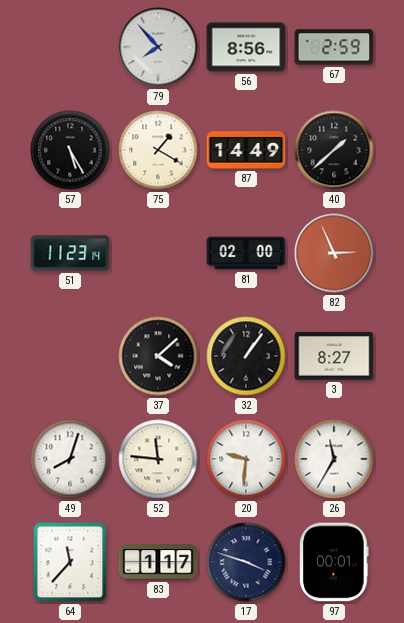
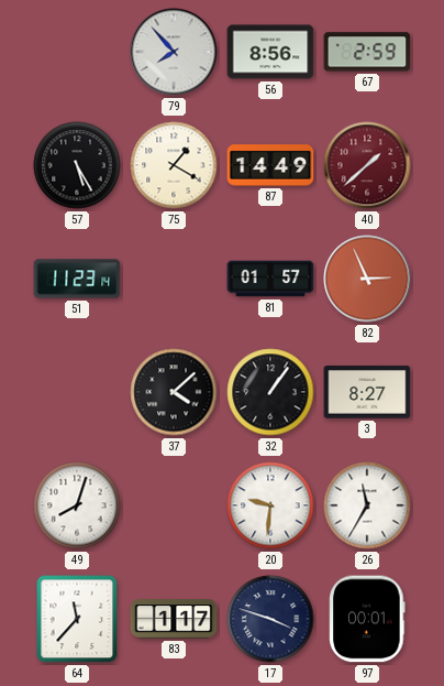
40 dial: black -> burgundy (367, 165)
81: 02:00 -> 01:57 (270, 279)
52: 11:46 -> none (158, 459)
